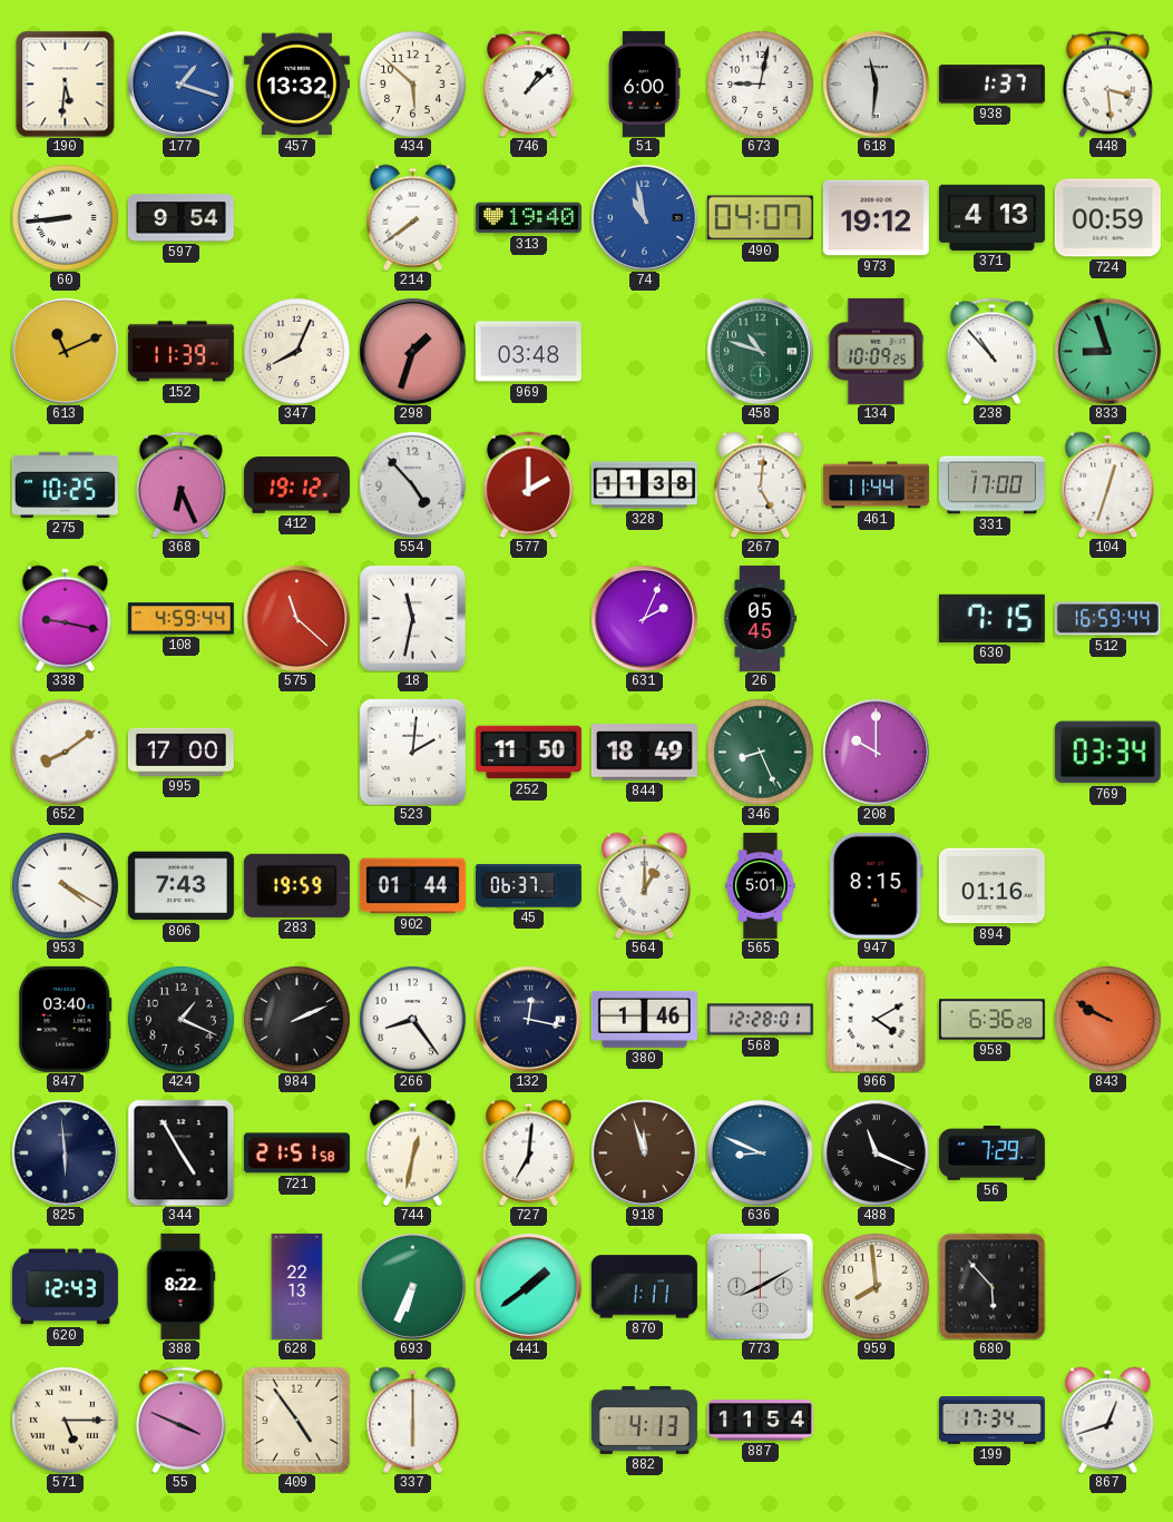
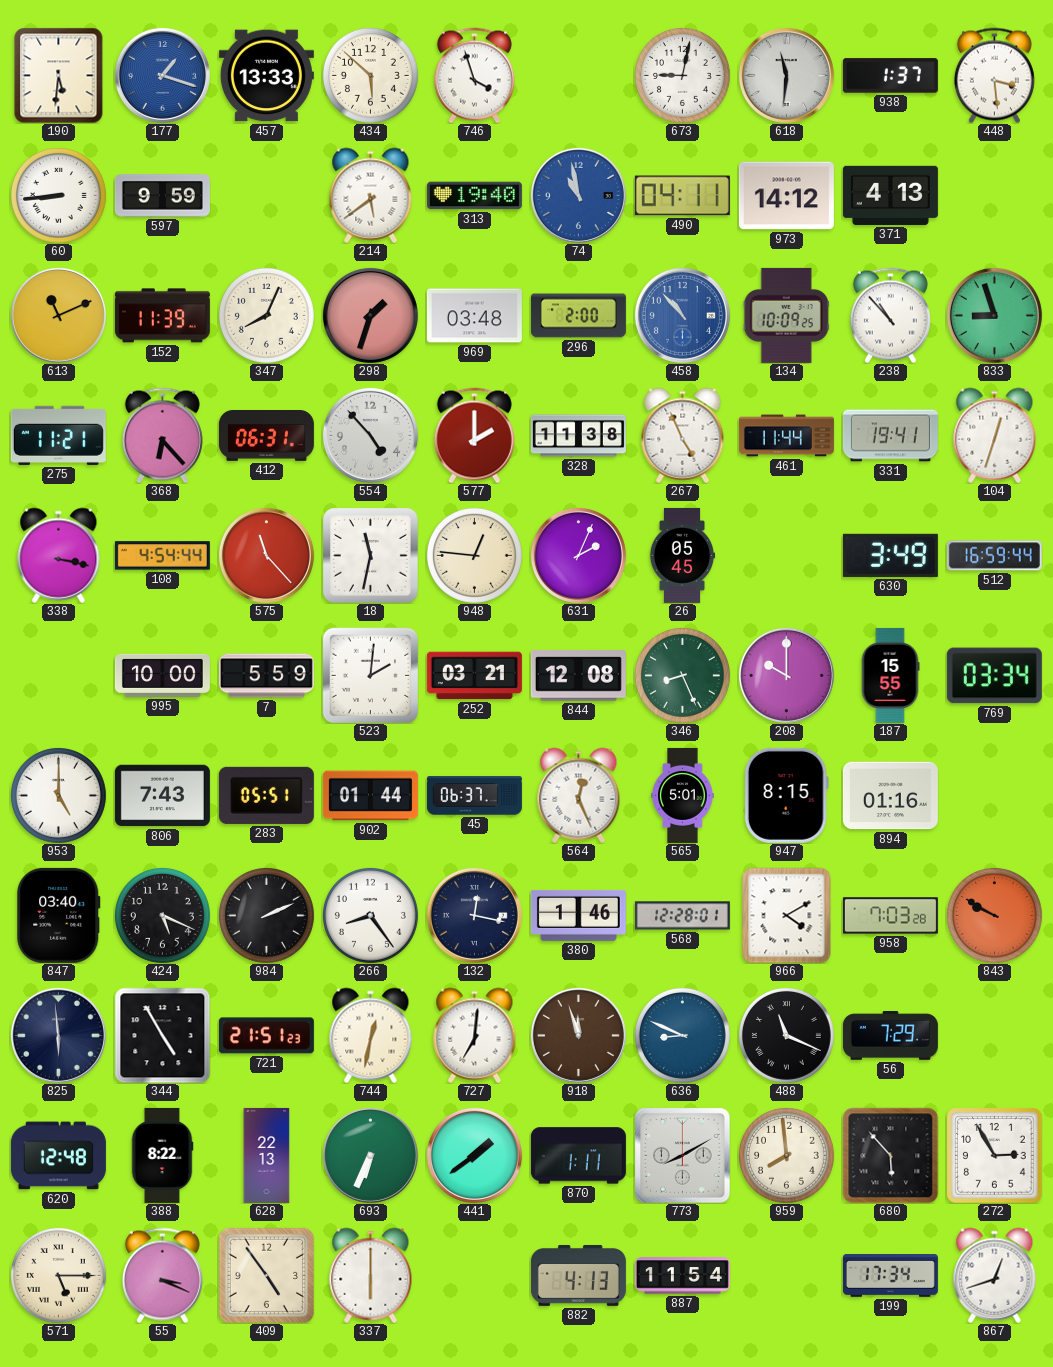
457: 13:32 -> 13:33 (266, 76)
746: 1:08 -> 3:57 (474, 75)
51: 6:00 -> none (645, 84)
597: 9:54 -> 9:59 (162, 196)
214: 7:39 -> 5:39 (371, 195)
490: 04:07 -> 04:11 (682, 196)
973: 19:12 -> 14:12 (786, 196)
724: 00:59 -> none (1107, 218)
296: none -> 2:00 (578, 316)
458: 10:48 -> 10:53 (682, 315)
458 dial: green -> blue (682, 315)
275: 10:25 -> 11:21 (58, 435)
368: 6:26 -> 6:23 (162, 435)
412: 19:12 -> 06:31 (266, 436)
267: 5:01 -> 4:56 (683, 435)
331: 17:00 -> 19:41 (890, 436)
338: 9:17 -> 3:17 (59, 555)
108: 4:59 -> 4:54 (162, 556)
575: 11:22 -> 11:23 (266, 555)
948: none -> 12:46 (474, 555)
630: 7:15 -> 3:49 (890, 555)
652: 8:09 -> none (65, 752)
995: 17:00 -> 10:00 (162, 675)
7: none -> 5:59 (266, 676)
252: 11:50 -> 03:21 (474, 676)
844: 18:49 -> 12:08 (578, 676)
187: none -> 15:55 (890, 675)
953: 4:20 -> 5:00 (58, 795)
283: 19:59 -> 05:51 (266, 795)
564: 1:00 -> 12:26 (579, 795)
424: 1:19 -> 5:19 (162, 915)
958: 6:36 -> 7:03 (890, 916)
721: 21:51:58 -> 21:51:23 (266, 1036)
620: 12:43 -> 12:48 (58, 1156)
272: none -> 2:55 (994, 1155)
55: 3:49 -> 3:19 (162, 1275)
